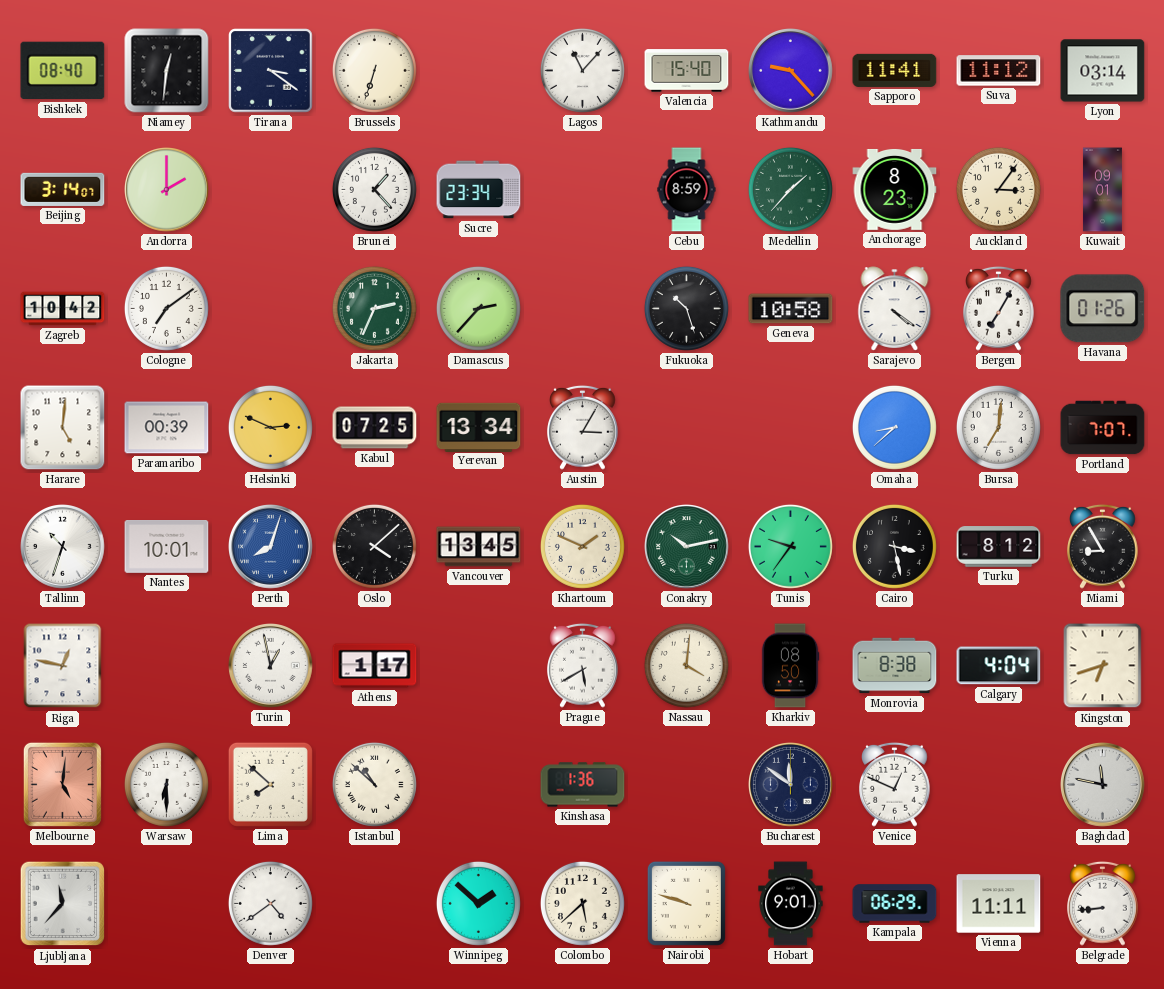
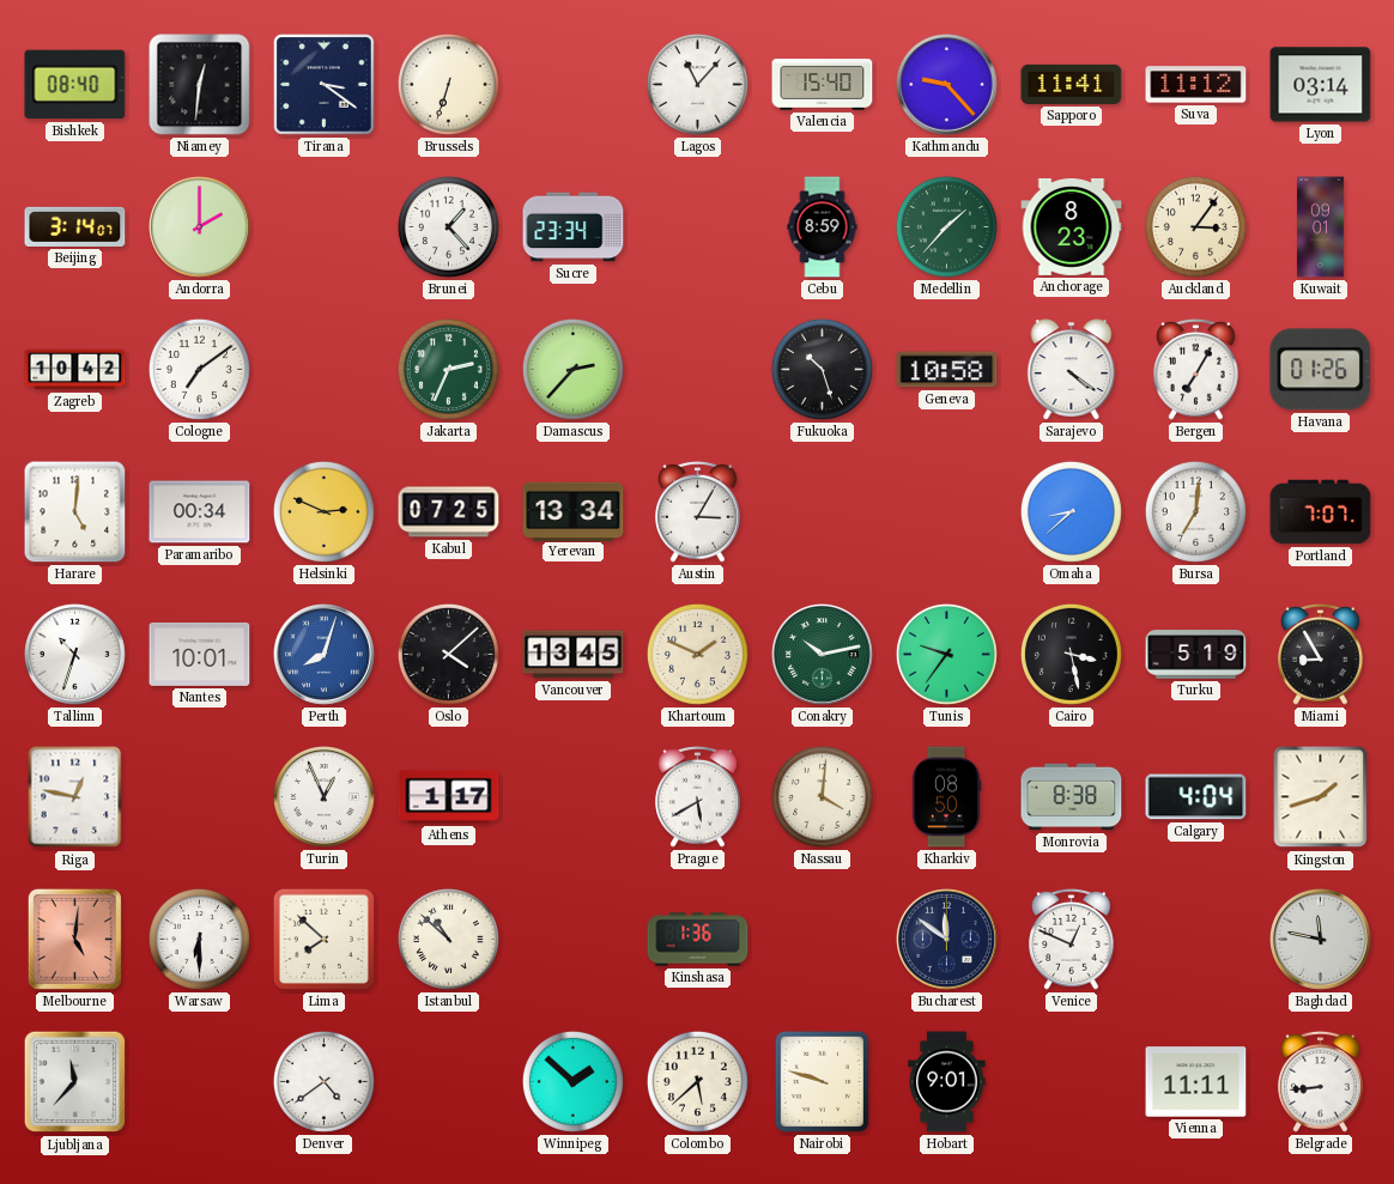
Paramaribo: 00:39 -> 00:34 (200, 512)
Turku: 8:12 -> 5:19 (1196, 655)
Turin: 12:58 -> 12:56 (325, 797)
Kingston: 6:42 -> 1:42 (1321, 797)
Kampala: 06:29 -> none (895, 904)
